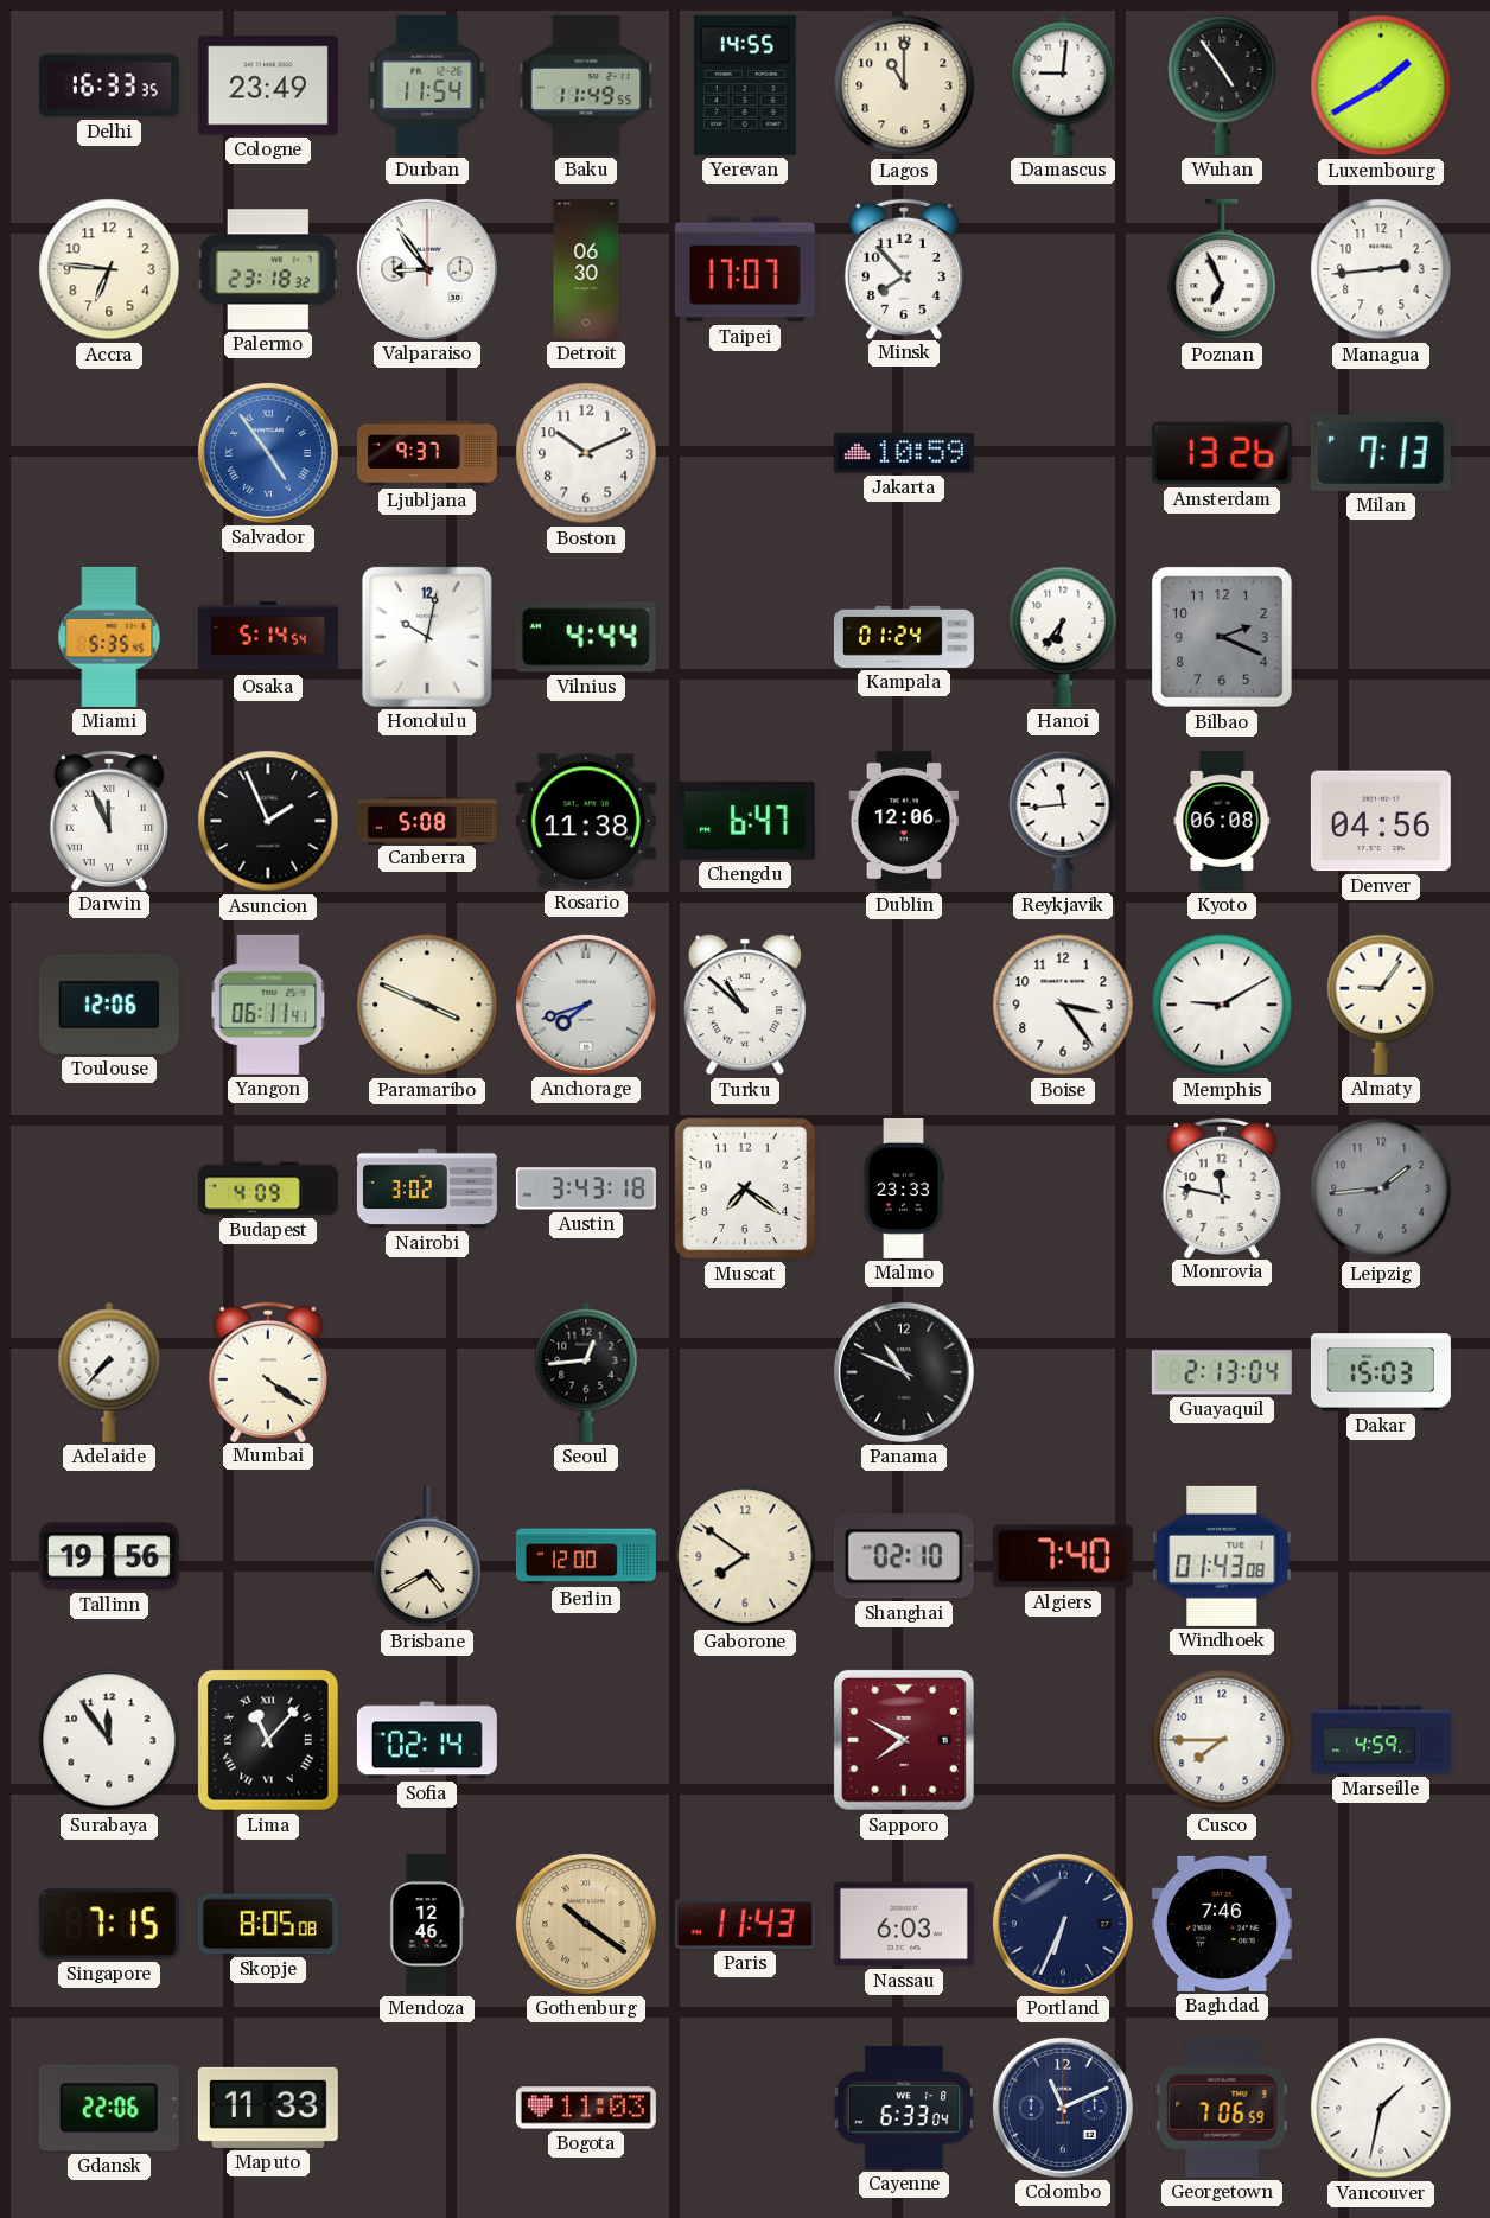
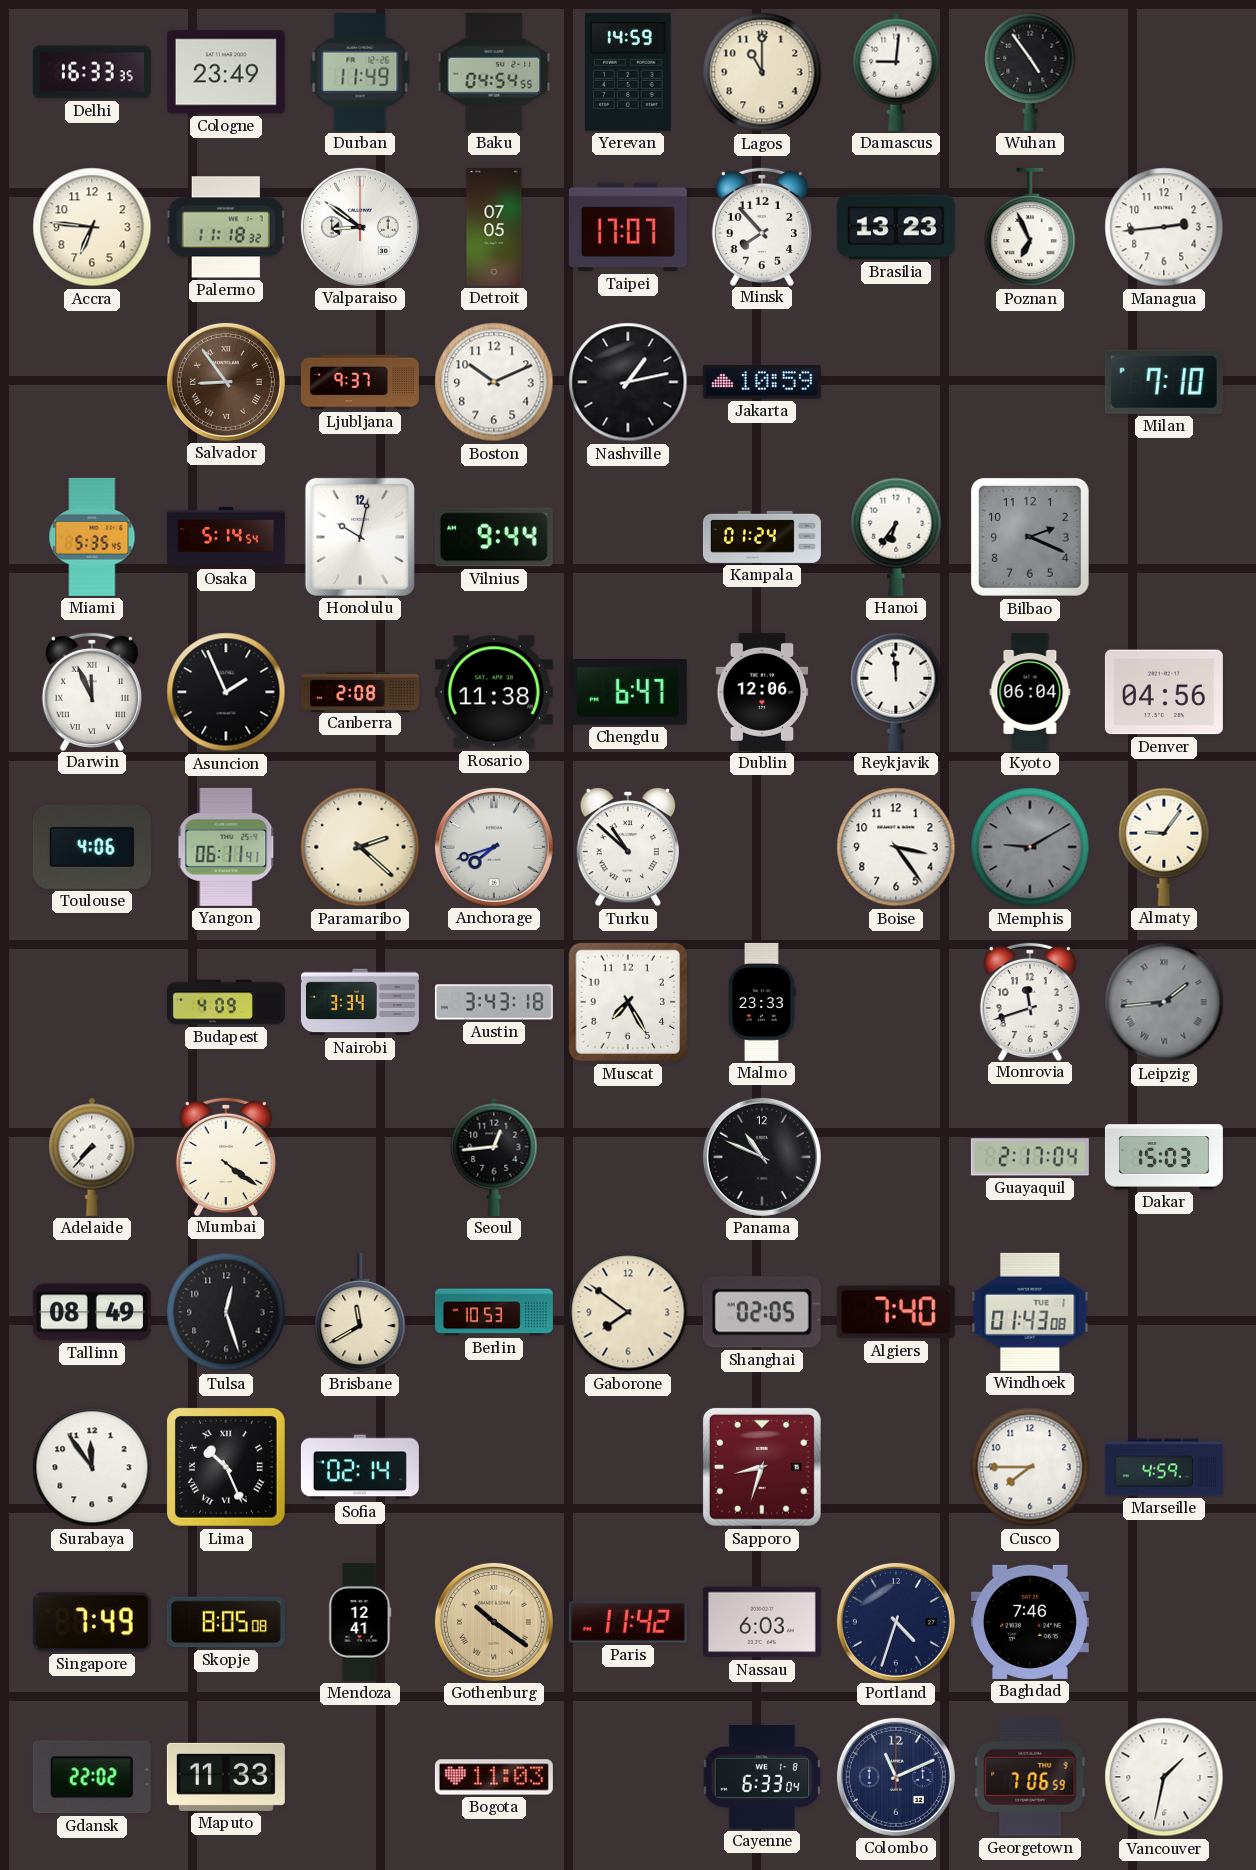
Durban: 11:54 -> 11:49 (360, 72)
Baku: 11:49 -> 04:54 (494, 72)
Yerevan: 14:55 -> 14:59 (629, 72)
Luxembourg: 1:40 -> none (1381, 85)
Palermo: 23:18 -> 11:18 (226, 227)
Valparaiso: 8:54 -> 8:51 (360, 227)
Detroit: 06:30 -> 07:05 (494, 227)
Brasilia: none -> 13:23 (896, 227)
Salvador: 4:54 -> 8:54 (226, 382)
Salvador dial: blue -> brown (226, 382)
Nashville: none -> 1:13 (628, 382)
Amsterdam: 13:26 -> none (1222, 453)
Milan: 7:13 -> 7:10 (1164, 382)
Vilnius: 4:44 -> 9:44 (494, 537)
Canberra: 5:08 -> 2:08 (360, 691)
Reykjavik: 11:44 -> 11:59 (896, 692)
Kyoto: 06:08 -> 06:04 (1030, 692)
Toulouse: 12:06 -> 4:06 (92, 847)
Paramaribo: 3:49 -> 2:22 (360, 847)
Memphis dial: white -> grey (1030, 847)
Nairobi: 3:02 -> 3:34 (360, 1002)
Muscat: 7:21 -> 7:25 (628, 1002)
Monrovia: 11:47 -> 11:42 (1030, 1001)
Leipzig numerals: Arabic -> Roman (1164, 1002)
Guayaquil: 2:13 -> 2:17 (1030, 1157)
Tallinn: 19:56 -> 08:49 (92, 1312)
Tulsa: none -> 12:27 (226, 1312)
Brisbane: 4:40 -> 11:40 (360, 1312)
Berlin: 12:00 -> 10:53 (494, 1312)
Shanghai: 02:10 -> 02:05 (762, 1312)
Lima: 11:07 -> 10:26 (227, 1468)
Sapporo: 7:50 -> 8:33 (762, 1467)
Singapore: 7:15 -> 7:49 (92, 1622)
Mendoza: 12:46 -> 12:41 (360, 1622)
Paris: 11:43 -> 11:42 (628, 1622)
Portland: 6:34 -> 4:33 (896, 1622)
Gdansk: 22:06 -> 22:02 (92, 1777)
